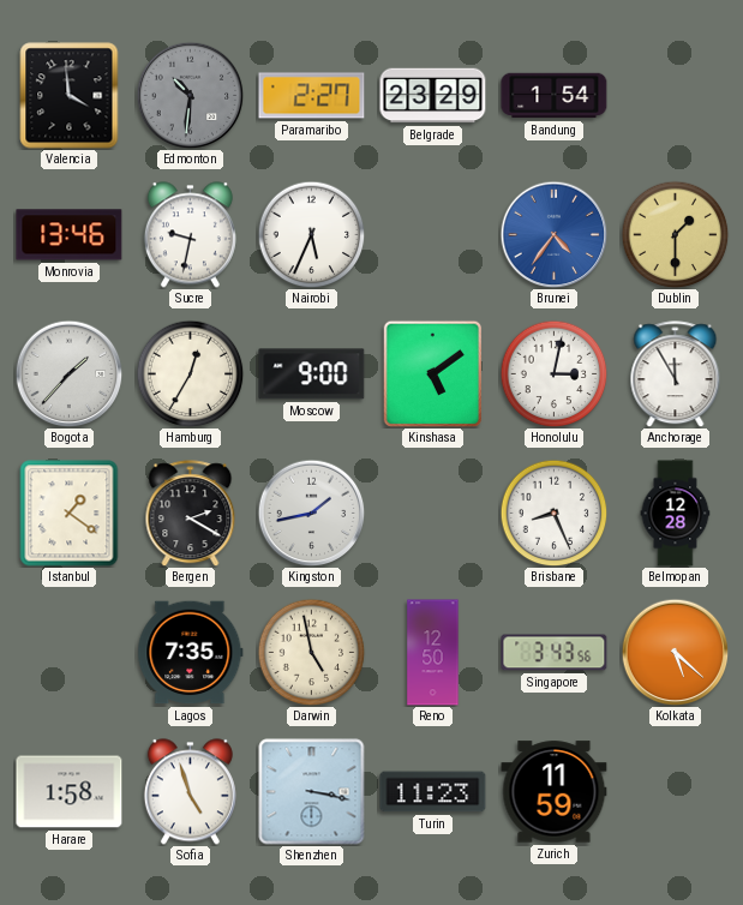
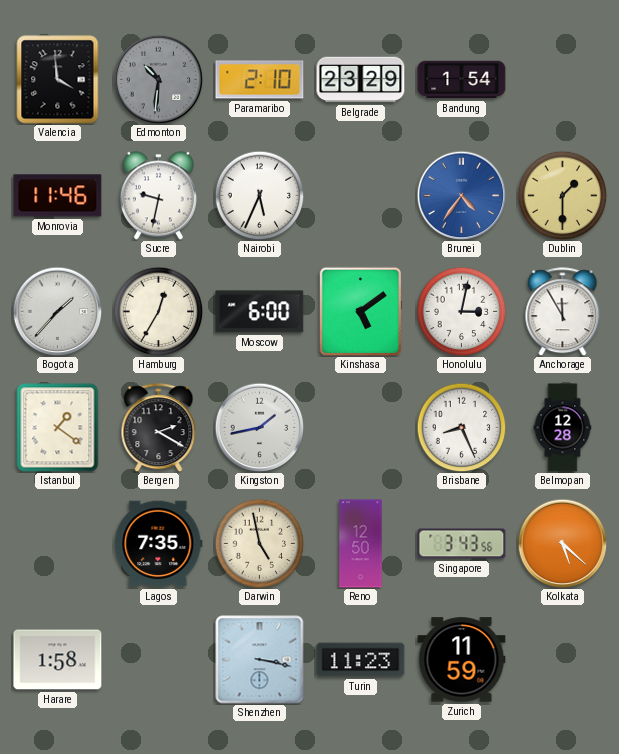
Paramaribo: 2:27 -> 2:10 (260, 80)
Monrovia: 13:46 -> 11:46 (58, 196)
Moscow: 9:00 -> 6:00 (260, 312)
Sofia: 4:57 -> none (190, 792)
